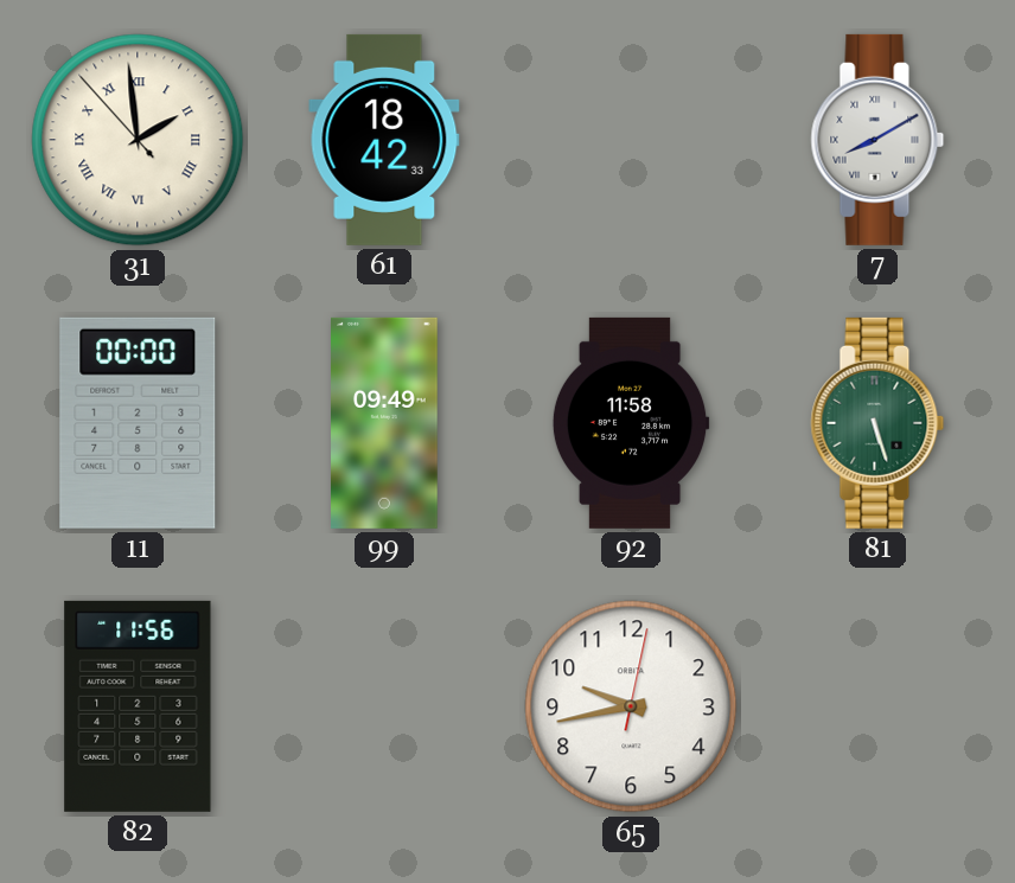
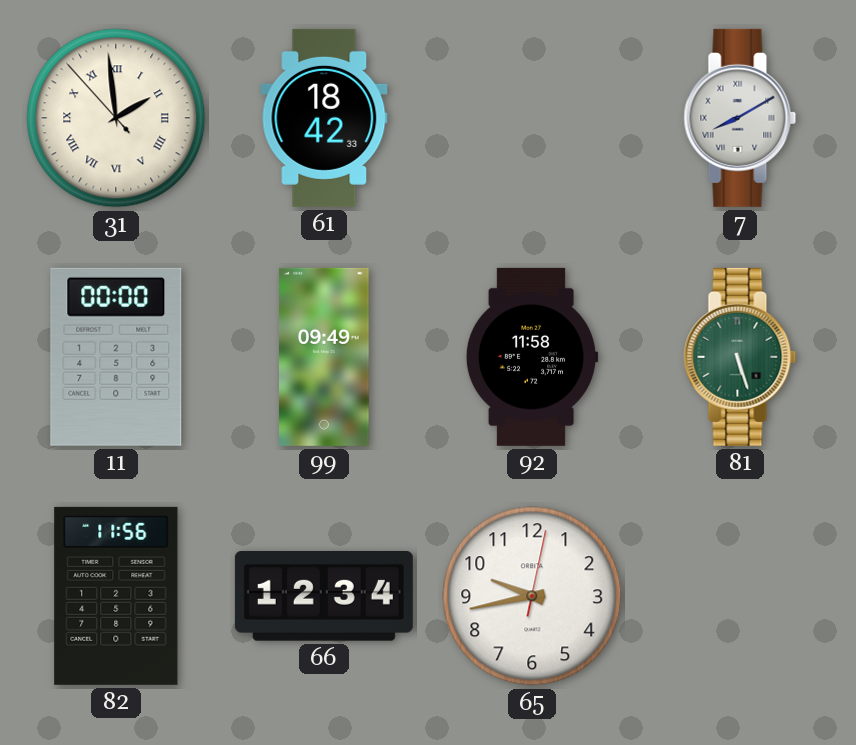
66: none -> 12:34 (324, 597)
